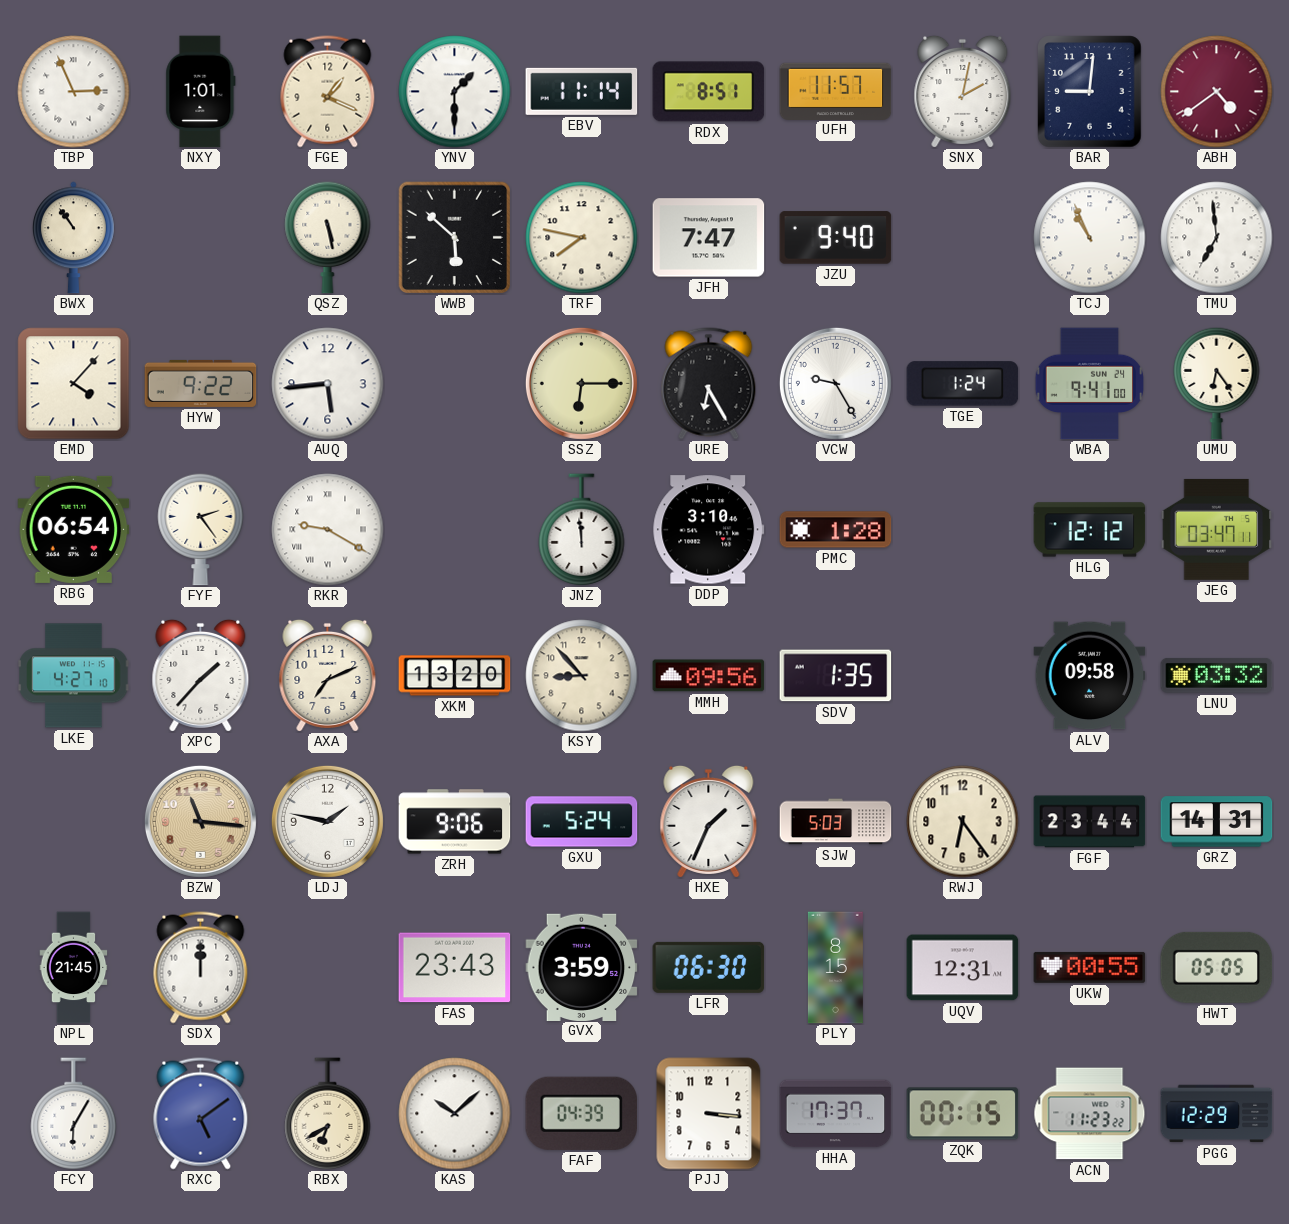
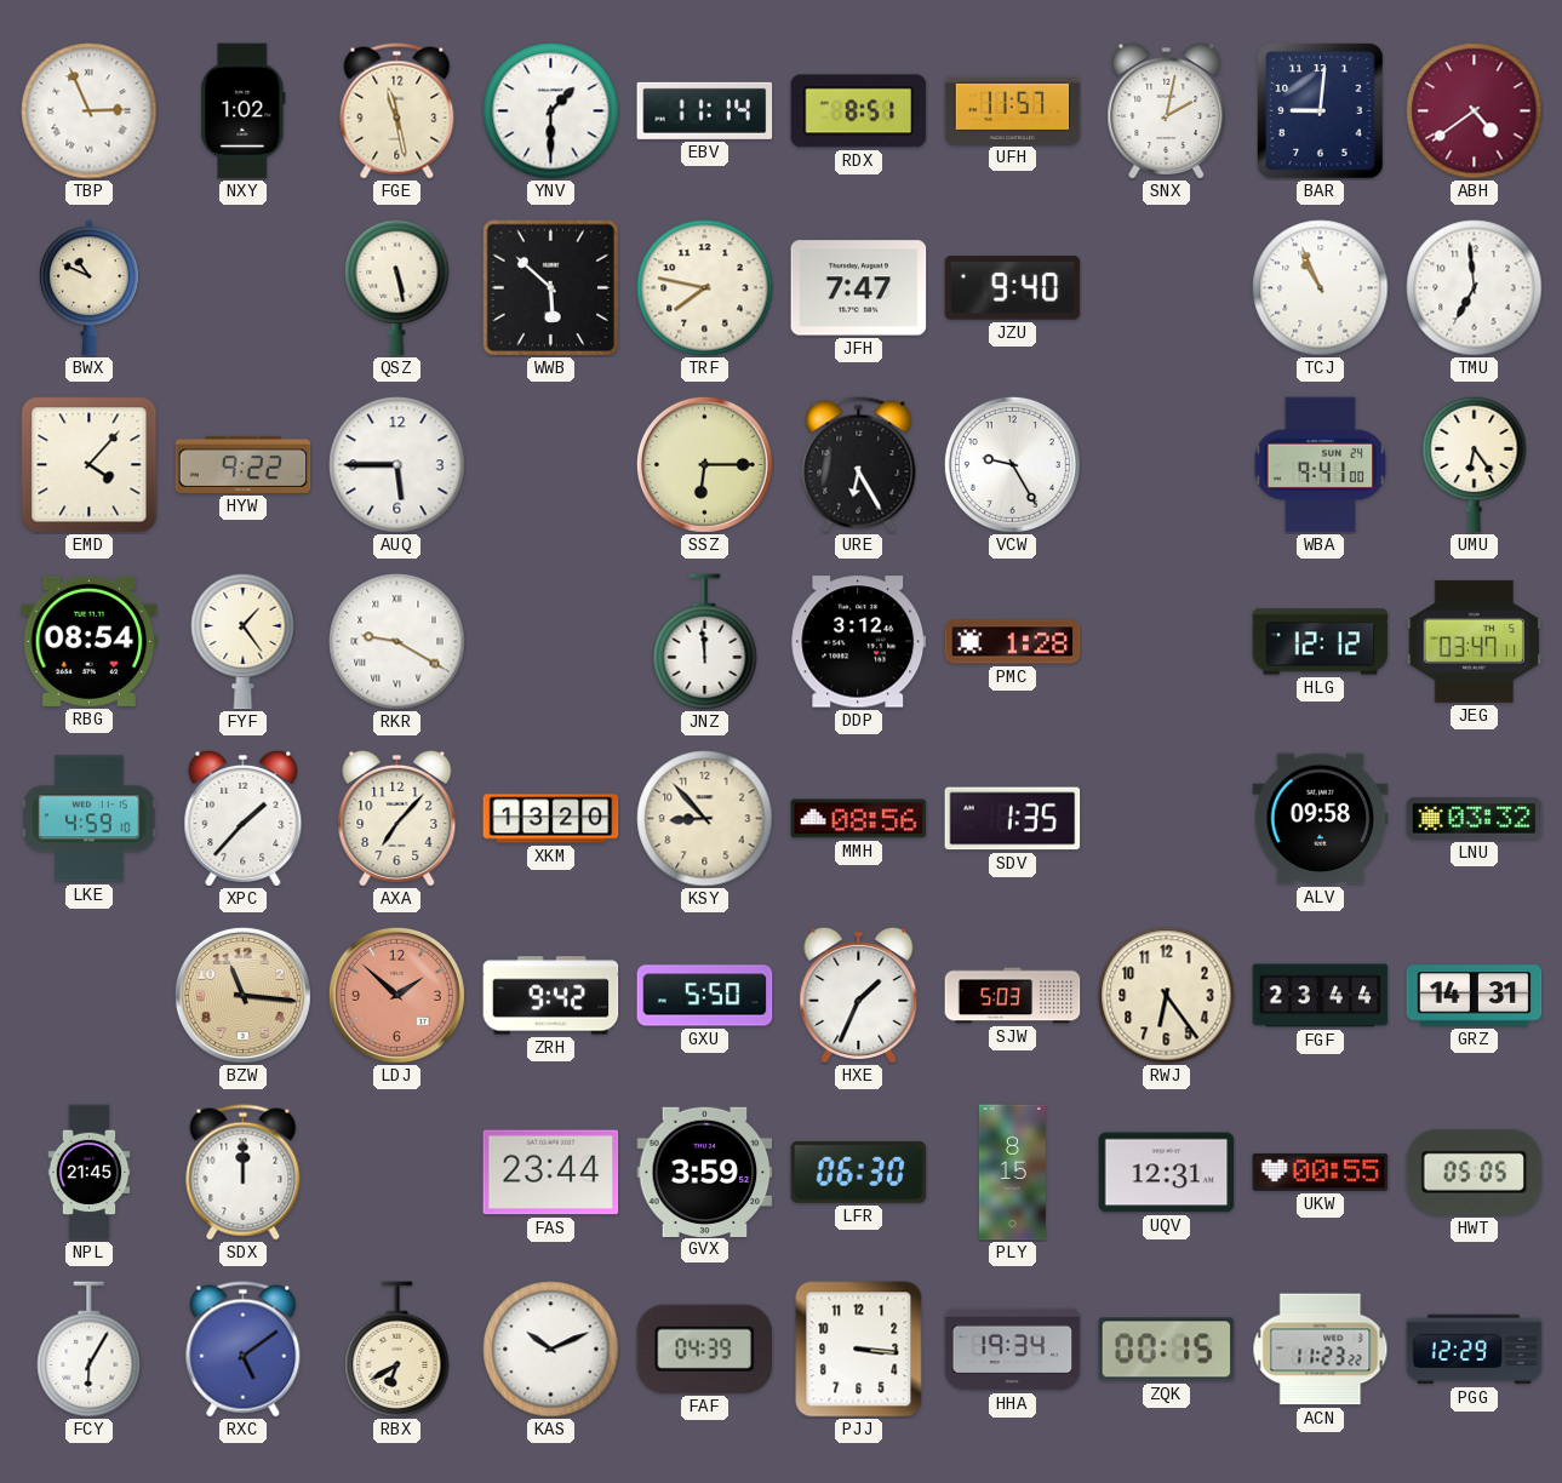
NXY: 1:01 -> 1:02 (244, 111)
FGE: 1:19 -> 11:28 (397, 111)
BWX: 10:54 -> 10:49 (88, 288)
AUQ: 5:44 -> 5:45 (397, 465)
TGE: 1:24 -> none (963, 384)
RBG: 06:54 -> 08:54 (90, 641)
FYF: 2:24 -> 1:24 (244, 641)
DDP: 3:10 -> 3:12 (859, 642)
LKE: 4:27 -> 4:59 (90, 819)
AXA: 7:11 -> 7:07 (397, 818)
MMH: 09:56 -> 08:56 (859, 819)
LDJ: 1:47 -> 1:52 (396, 995)
LDJ dial: white -> salmon (396, 995)
ZRH: 9:06 -> 9:42 (551, 996)
GXU: 5:24 -> 5:50 (705, 996)
FAS: 23:43 -> 23:44 (551, 1173)
KAS: 10:08 -> 10:11 (551, 1350)
HHA: 17:37 -> 19:34 (1013, 1350)
